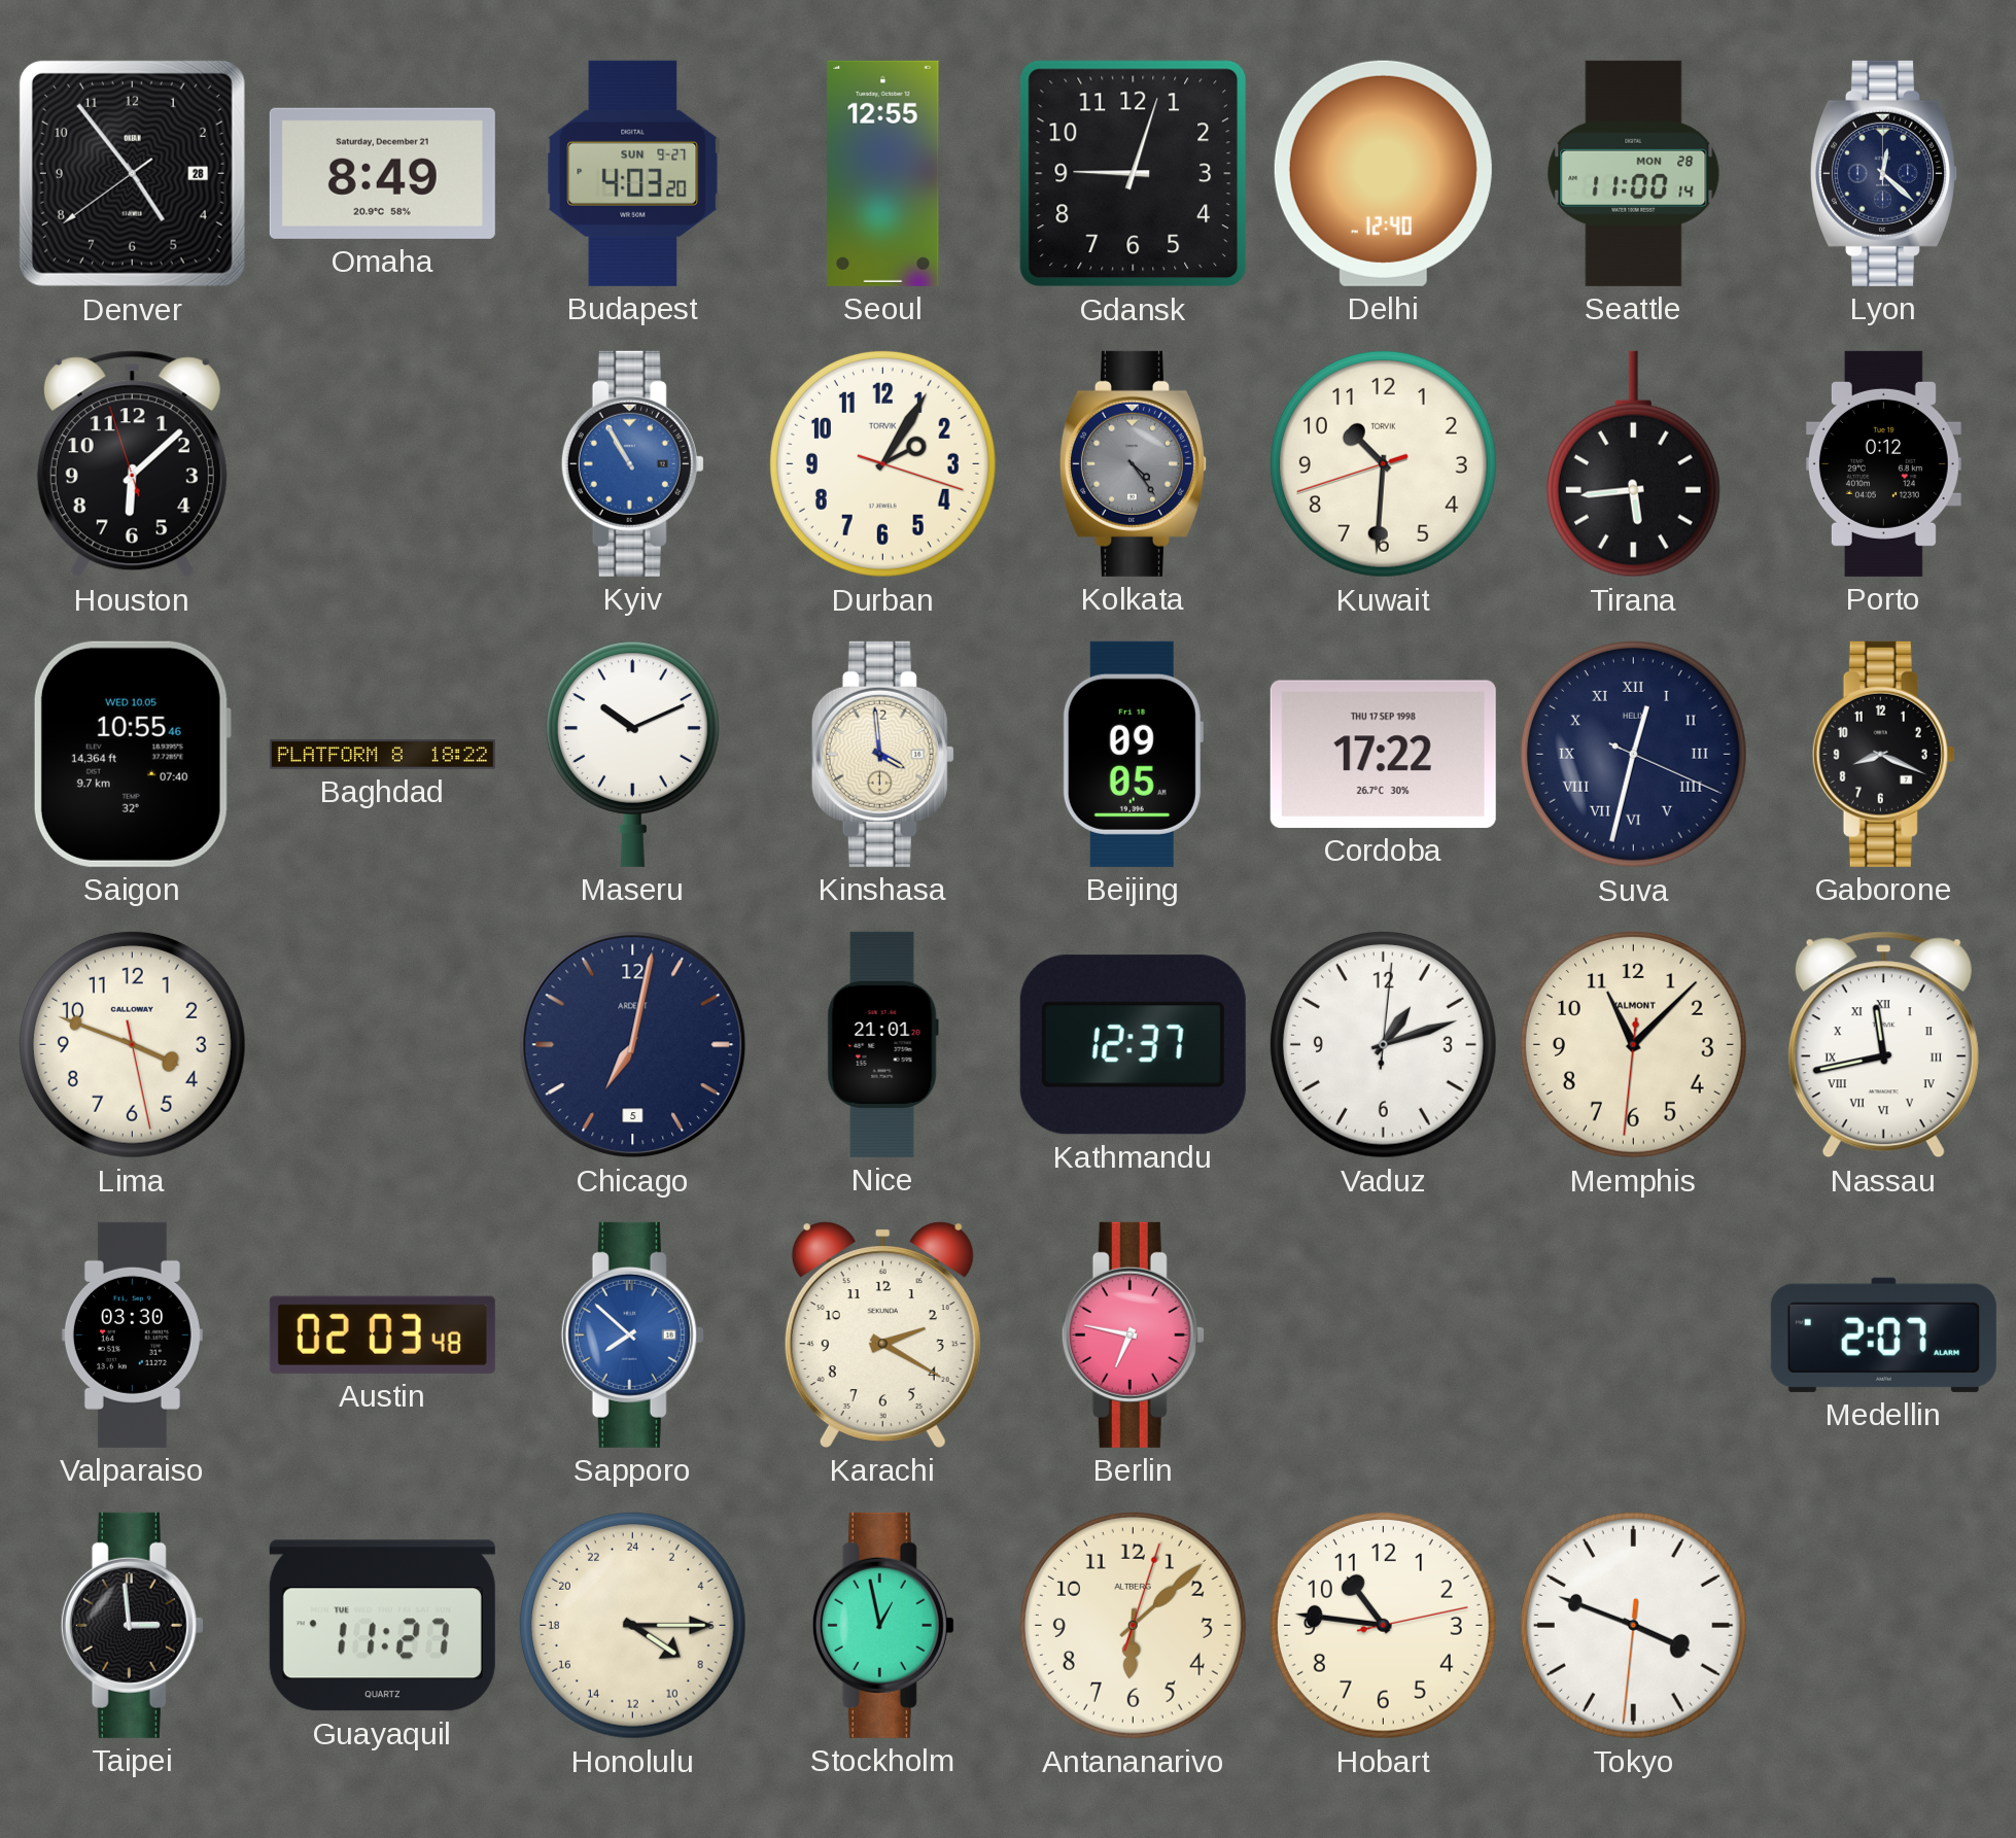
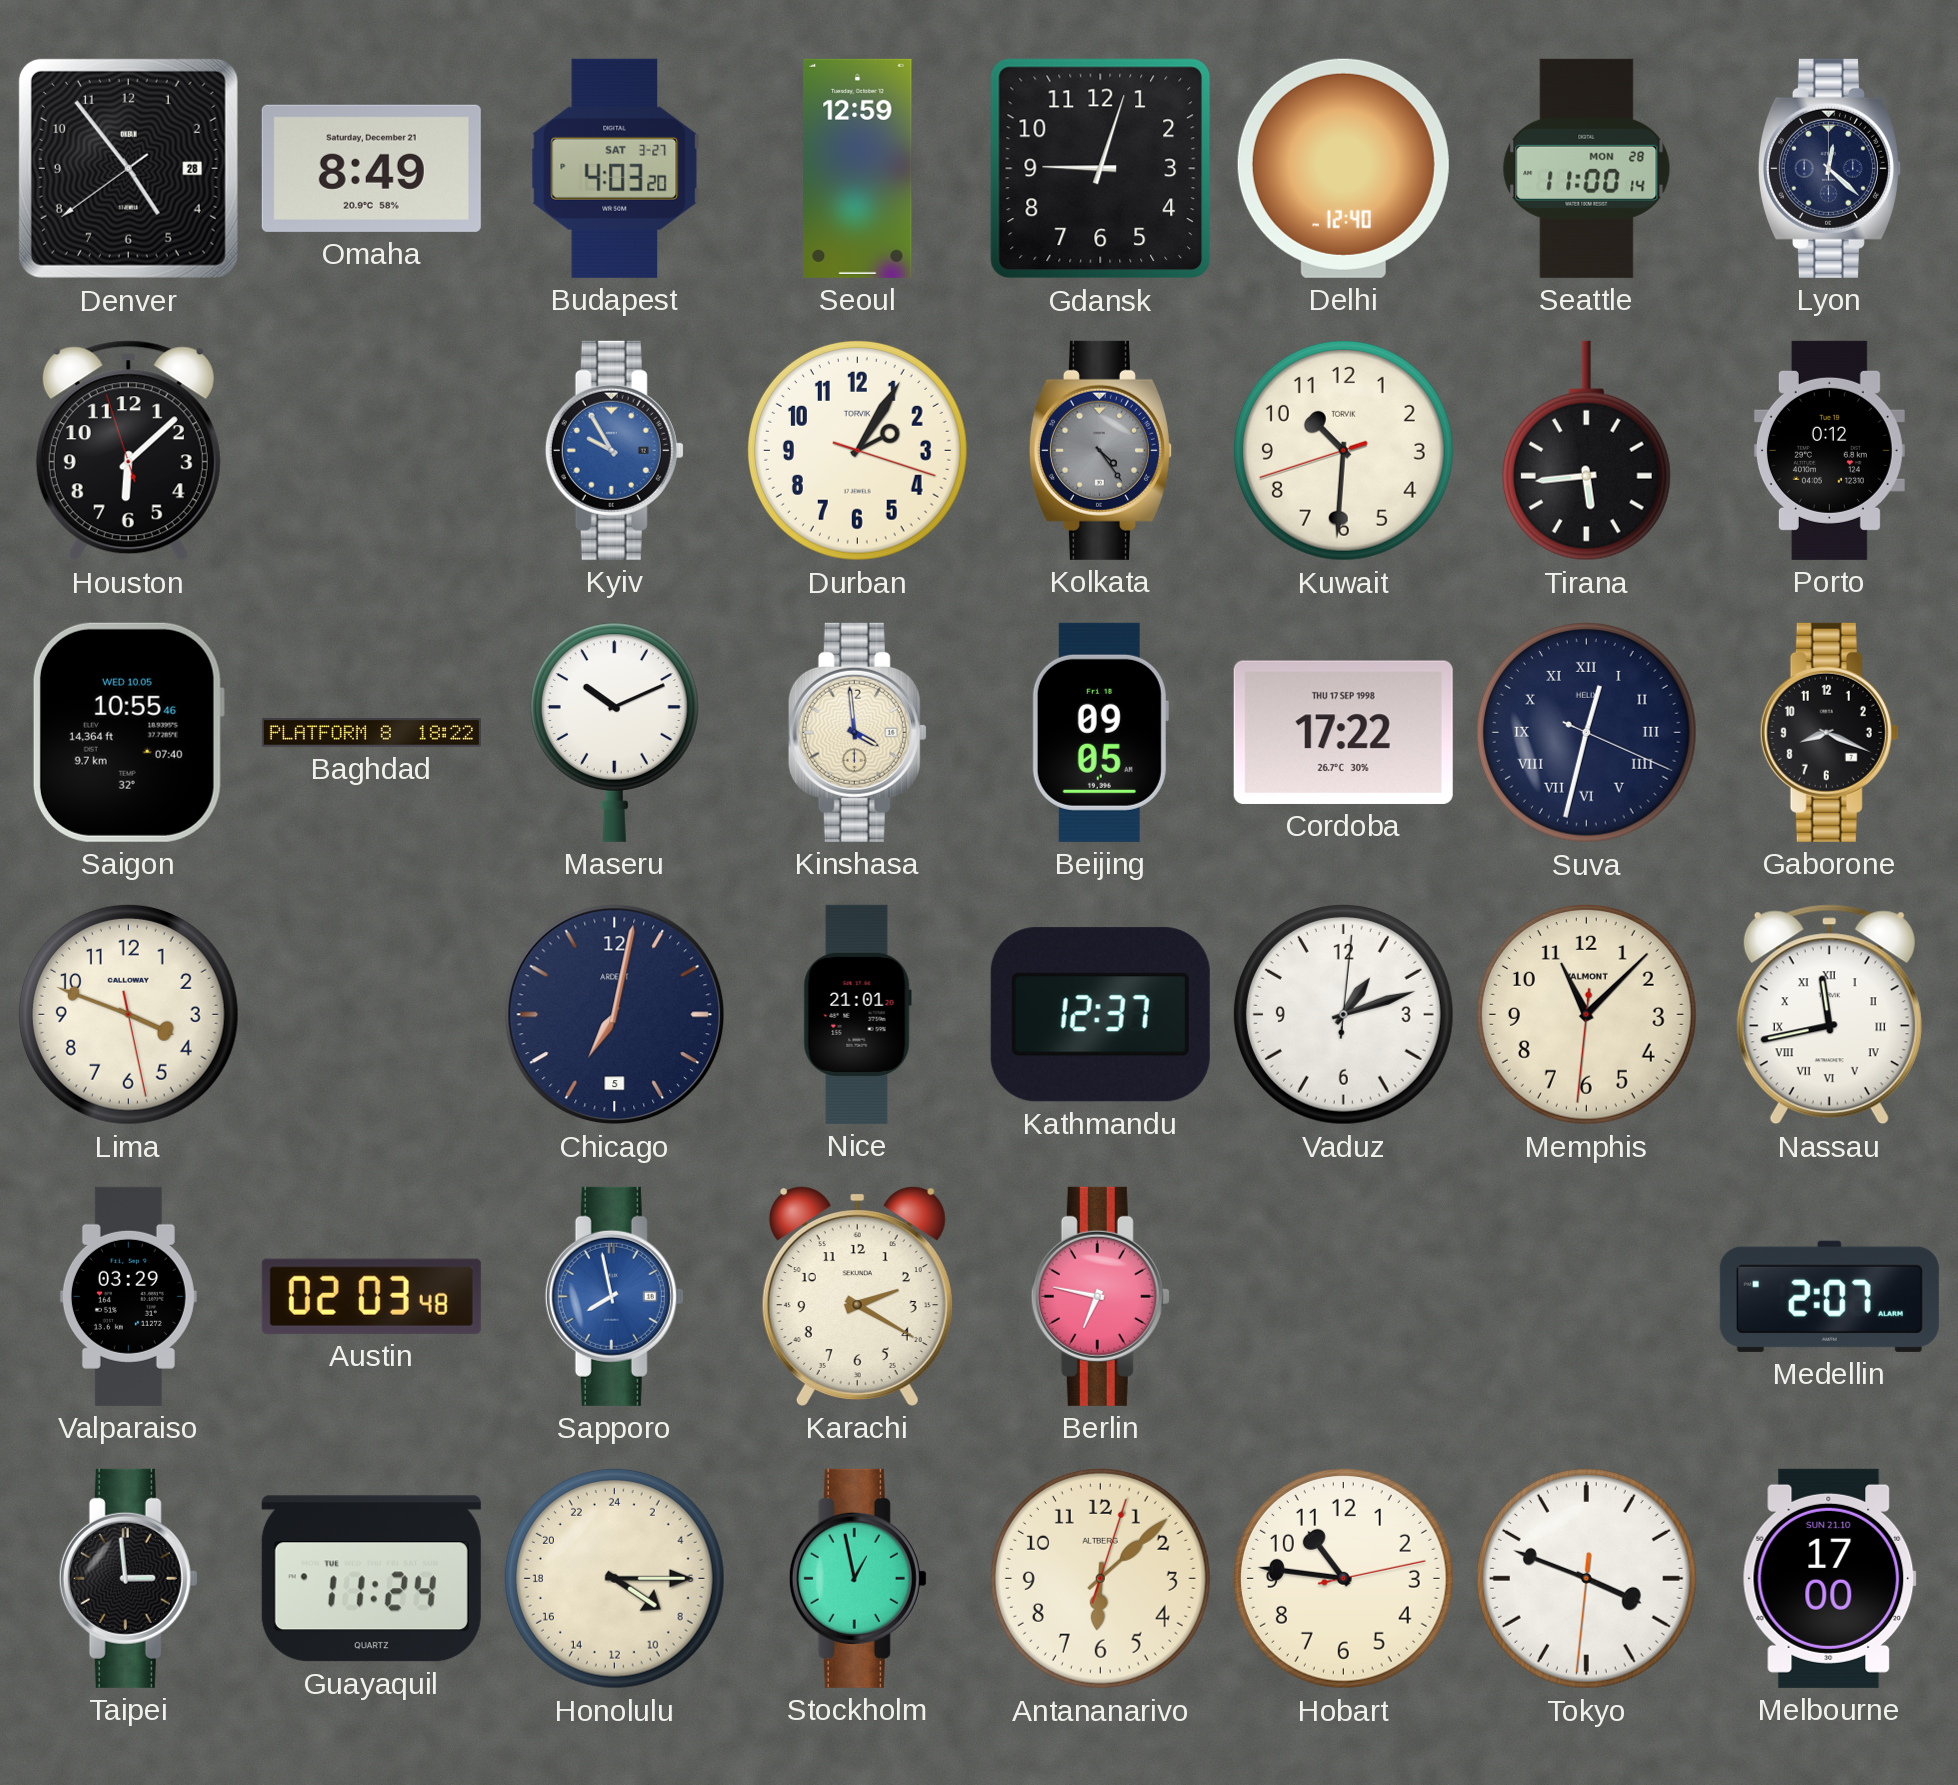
Budapest date: SUN 9-27 -> SAT 3-27 (615, 168)
Seoul: 12:55 -> 12:59 (858, 168)
Kyiv: 10:55 -> 9:55 (614, 450)
Valparaiso: 03:30 -> 03:29 (128, 1296)
Sapporo: 7:52 -> 7:58 (614, 1296)
Guayaquil: 11:27 -> 11:24 (371, 1579)
Melbourne: none -> 17:00 (1829, 1578)
